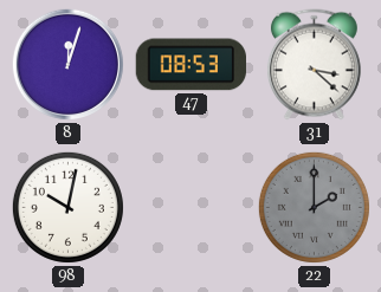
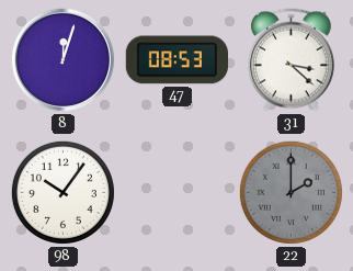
98: 10:02 -> 10:06 (62, 192)
